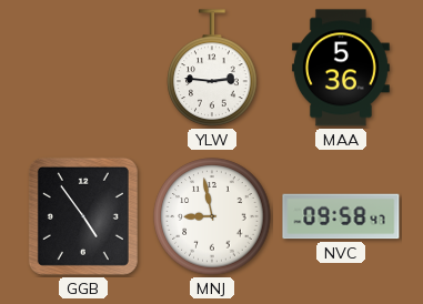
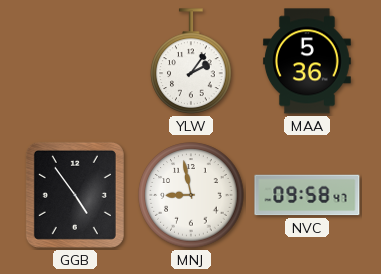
YLW: 2:46 -> 2:06 (191, 61)
